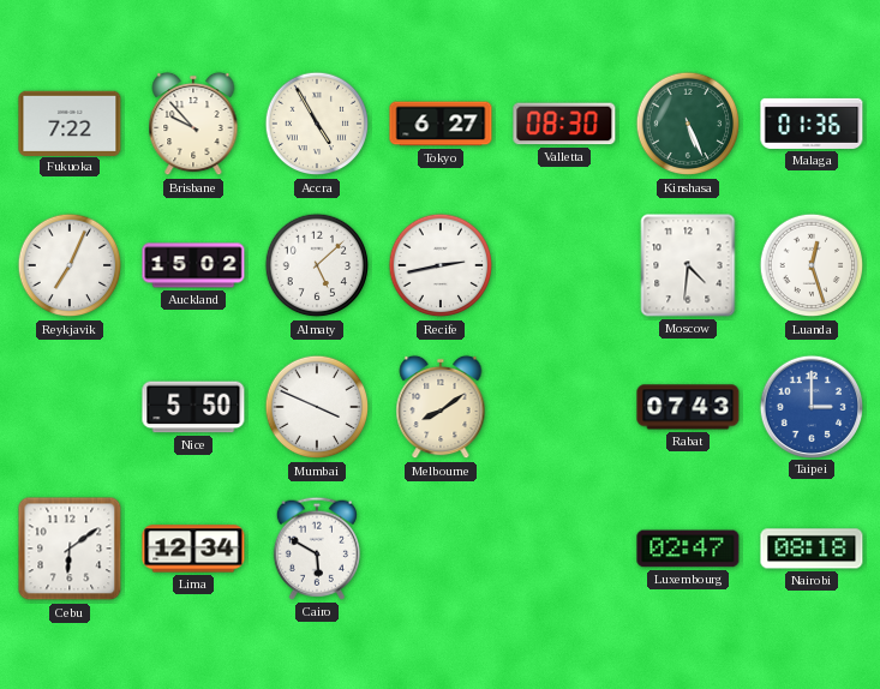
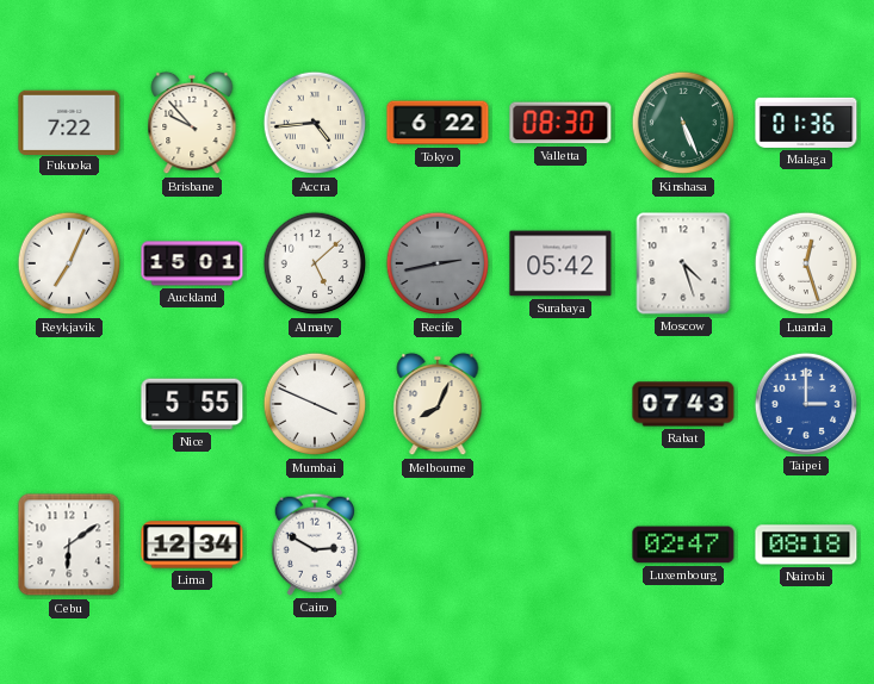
Accra: 4:55 -> 4:44 (315, 123)
Tokyo: 6:27 -> 6:22 (438, 123)
Auckland: 15:02 -> 15:01 (192, 263)
Recife dial: white -> grey (438, 263)
Surabaya: none -> 05:42 (560, 263)
Moscow: 4:31 -> 4:27 (683, 263)
Nice: 5:50 -> 5:55 (192, 404)
Melbourne: 8:09 -> 8:04 (438, 404)
Cairo: 5:50 -> 2:50 (315, 545)
